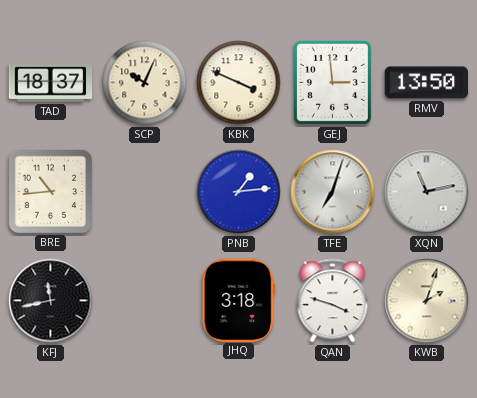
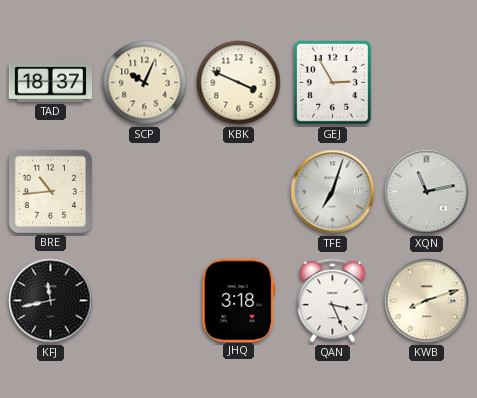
GEJ: 2:59 -> 2:55 (332, 82)
RMV: 13:50 -> none (426, 83)
PNB: 1:14 -> none (239, 192)
QAN: 3:48 -> 3:26 (333, 301)
KWB: 2:03 -> 8:12 (427, 301)
